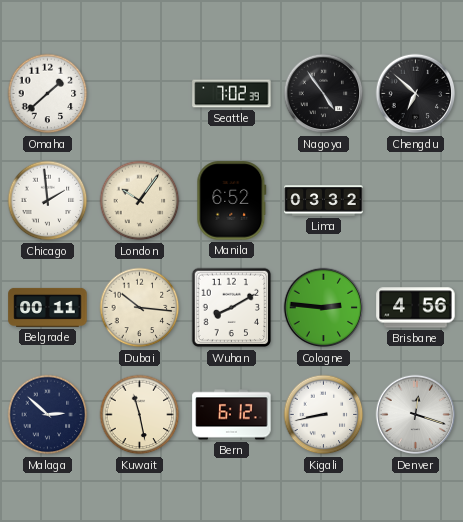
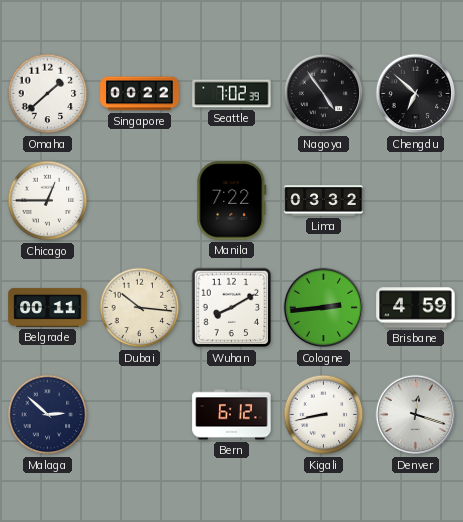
Singapore: none -> 00:22 (140, 94)
Chicago: 1:59 -> 12:45 (48, 201)
London: 10:06 -> none (140, 201)
Manila: 6:52 -> 7:22 (232, 201)
Cologne: 2:46 -> 2:44 (324, 308)
Brisbane: 4:56 -> 4:59 (416, 308)
Kuwait: 11:28 -> none (140, 415)
